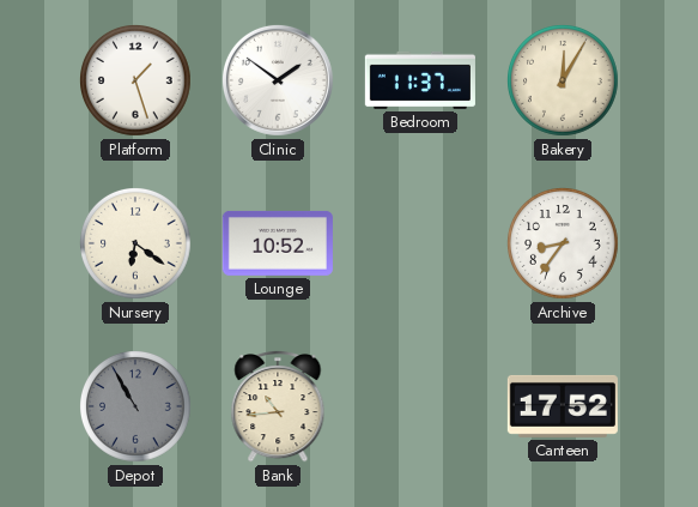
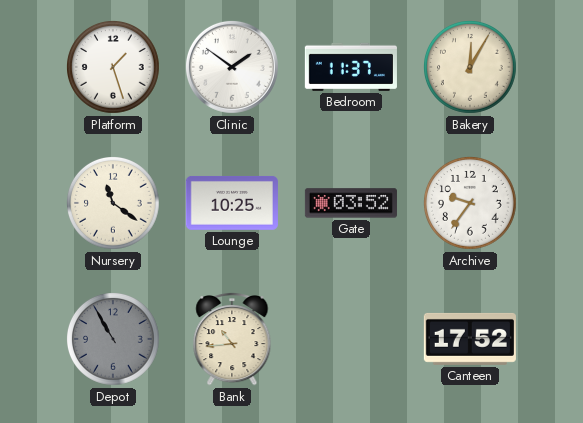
Nursery: 6:21 -> 11:21 (114, 204)
Lounge: 10:52 -> 10:25 (232, 203)
Gate: none -> 03:52 (351, 203)
Archive: 8:36 -> 9:36 (471, 204)
